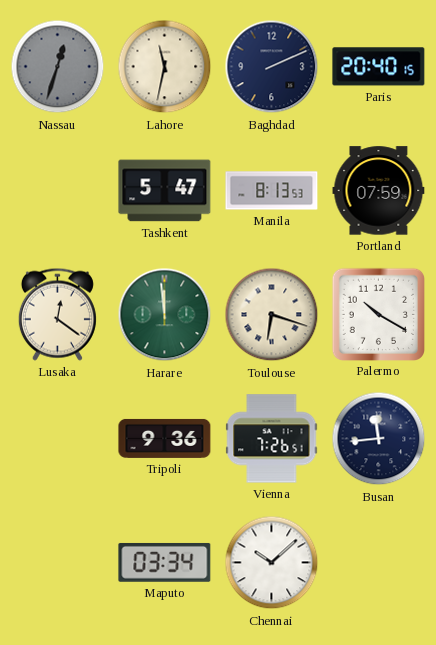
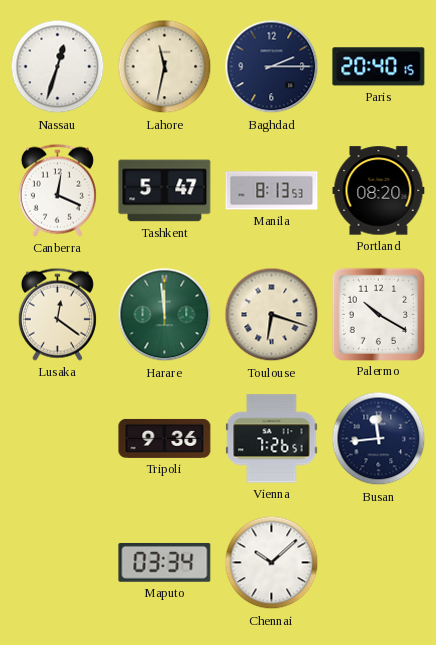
Nassau dial: grey -> white (58, 67)
Baghdad: 2:11 -> 2:15 (272, 67)
Canberra: none -> 12:19 (57, 190)
Portland: 07:59 -> 08:20 (379, 191)
